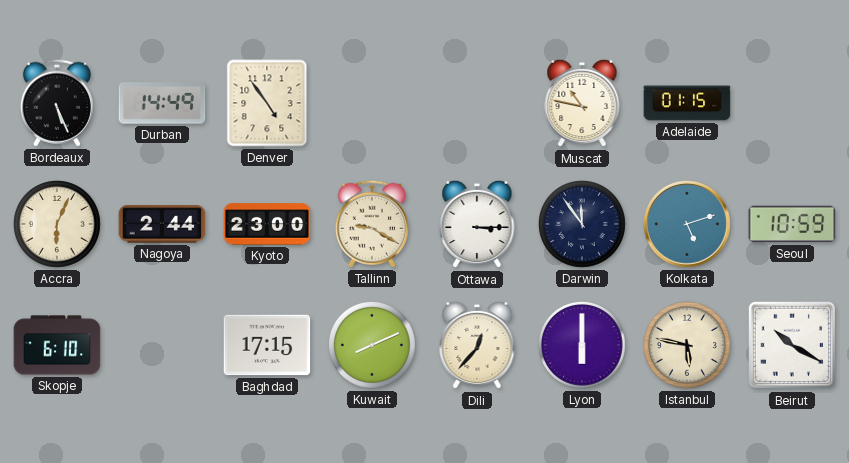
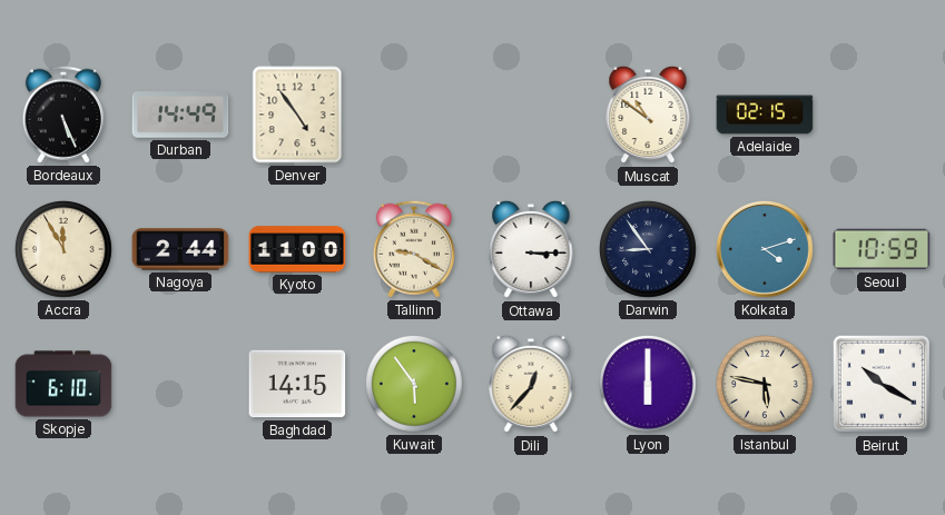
Muscat: 10:47 -> 10:51 (648, 115)
Adelaide: 01:15 -> 02:15 (765, 115)
Accra: 6:04 -> 11:55 (63, 249)
Kyoto: 23:00 -> 11:00 (297, 249)
Darwin: 11:54 -> 8:54 (648, 249)
Kolkata: 5:12 -> 4:12 (766, 250)
Baghdad: 17:15 -> 14:15 (297, 384)
Kuwait: 8:11 -> 5:54 (414, 384)
